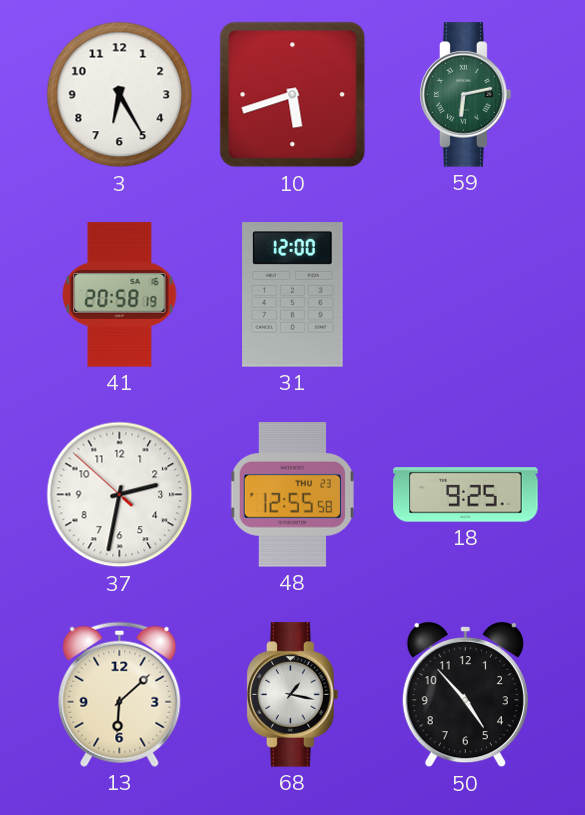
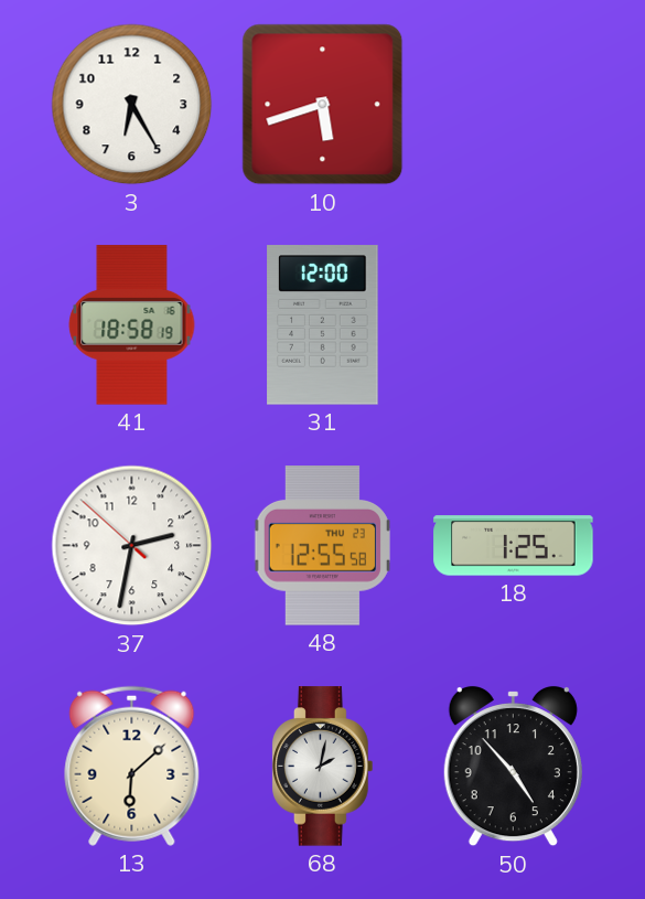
59: 6:13 -> none (466, 95)
41: 20:58 -> 18:58 (132, 325)
18: 9:25 -> 1:25 (514, 546)
68: 1:17 -> 2:02 (323, 767)
